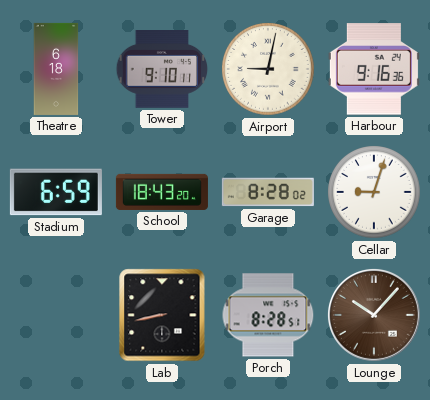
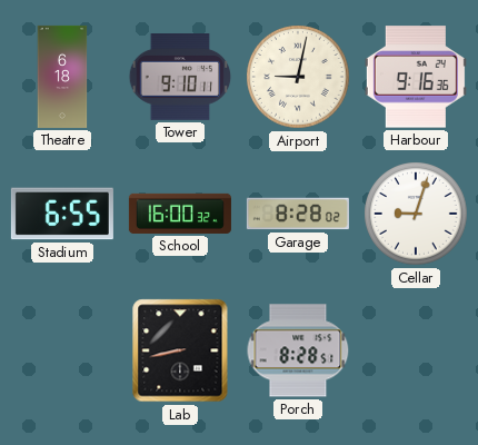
Stadium: 6:59 -> 6:55 (62, 214)
School: 18:43 -> 16:00 (180, 214)
Lounge: 10:07 -> none (374, 315)
